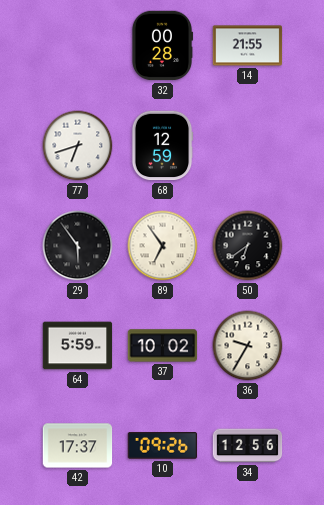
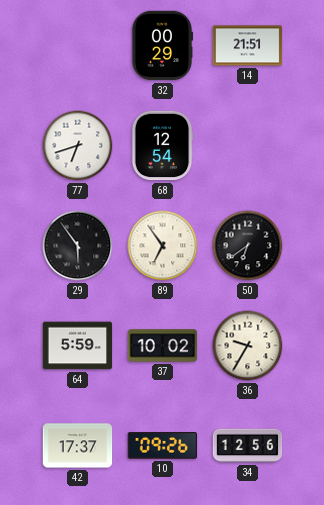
32: 00:28 -> 00:29 (162, 46)
14: 21:55 -> 21:51 (248, 46)
68: 12:59 -> 12:54 (162, 146)
